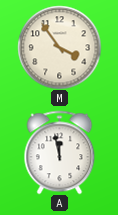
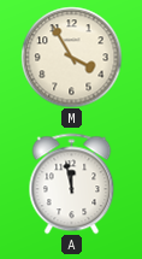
M: 3:54 -> 3:55 (71, 57)
